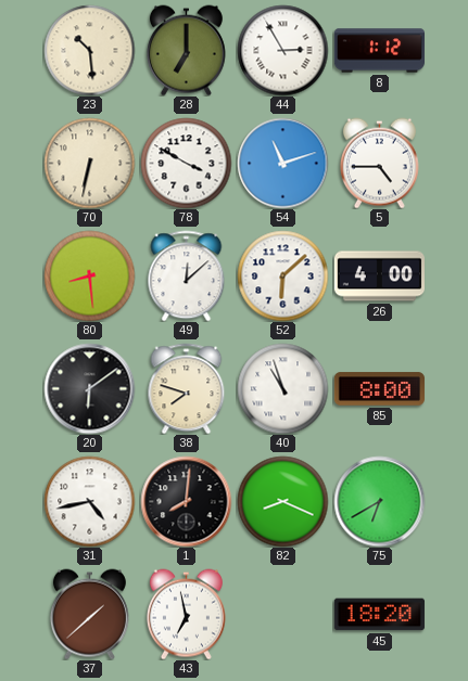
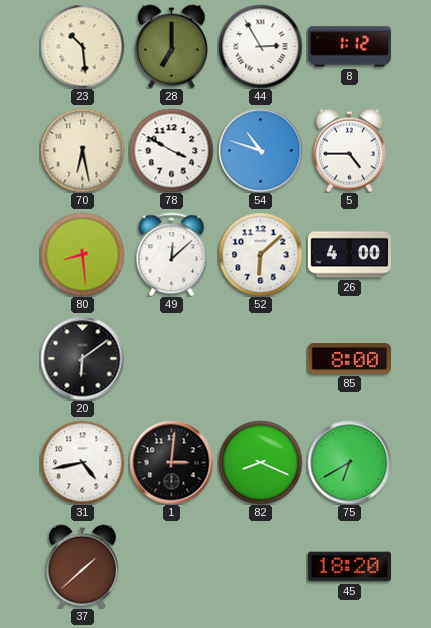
70: 6:32 -> 6:28 (82, 150)
54: 11:12 -> 10:48 (260, 150)
38: 7:48 -> none (187, 388)
40: 10:57 -> none (282, 388)
1: 8:01 -> 3:01 (171, 462)
43: 6:58 -> none (186, 614)
